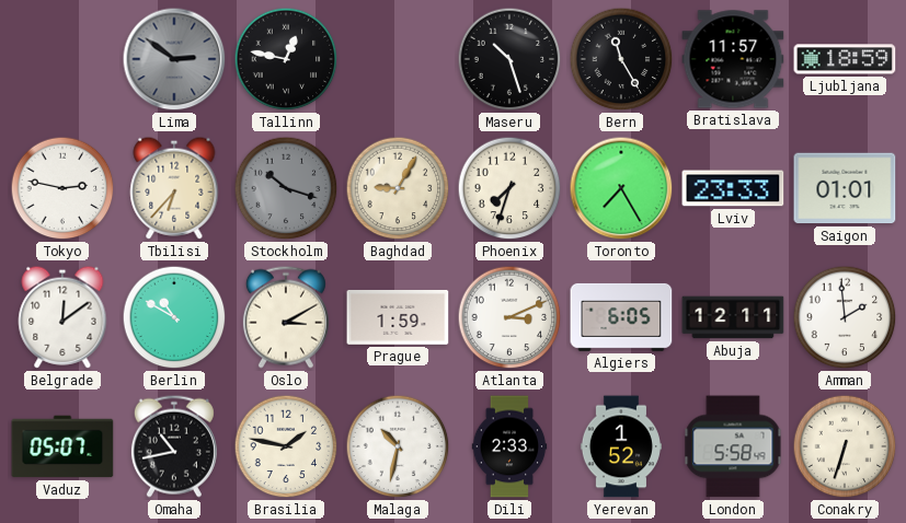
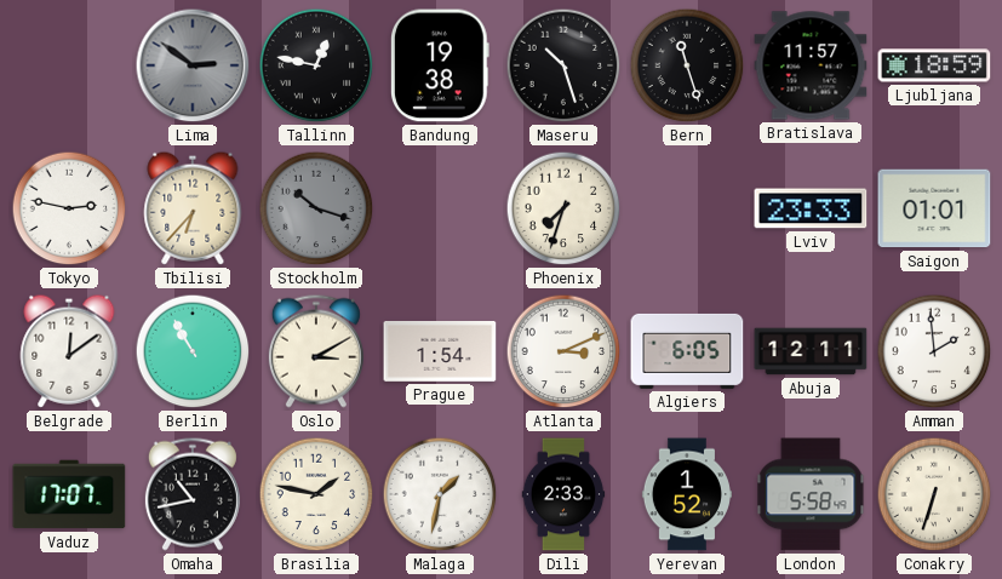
Bandung: none -> 19:38 (440, 65)
Bern: 11:25 -> 11:27 (687, 65)
Baghdad: 9:05 -> none (398, 188)
Toronto: 7:25 -> none (621, 188)
Berlin: 10:50 -> 10:55 (193, 351)
Prague: 1:59 -> 1:54 (440, 351)
Vaduz: 05:07 -> 17:07 (69, 494)
Malaga: 10:32 -> 1:32 (440, 494)
